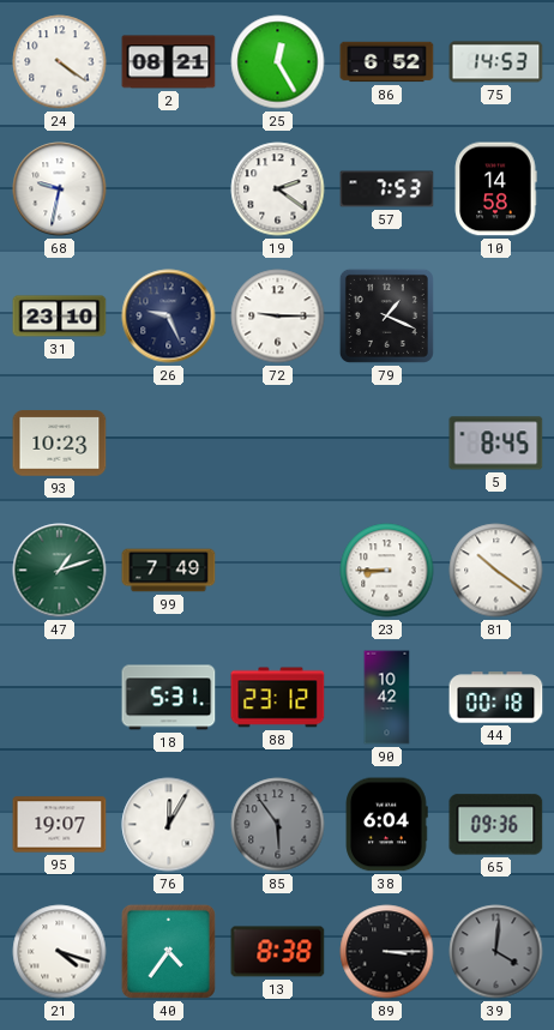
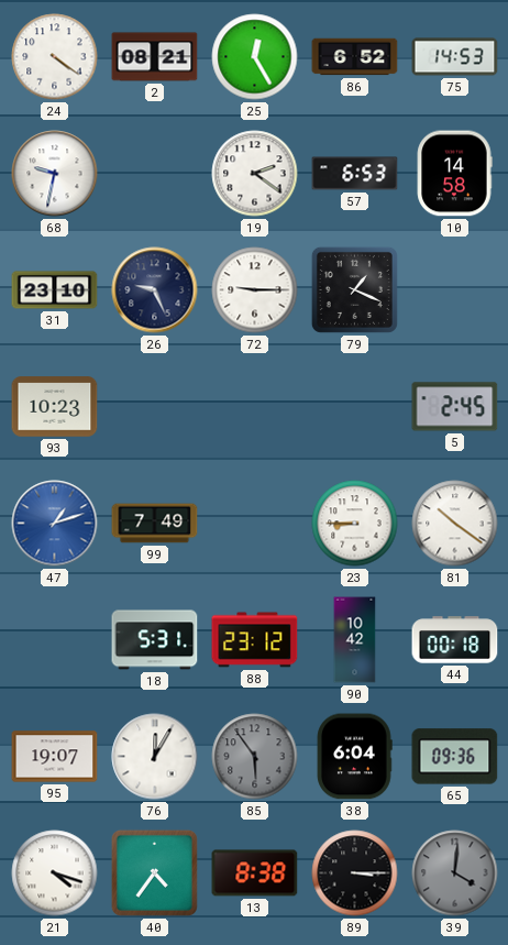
57: 7:53 -> 6:53 (355, 174)
5: 8:45 -> 2:45 (455, 407)
47 dial: green -> blue (55, 524)
